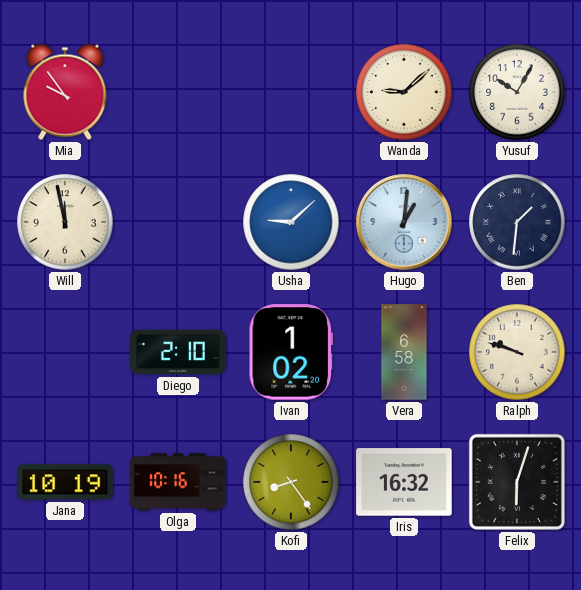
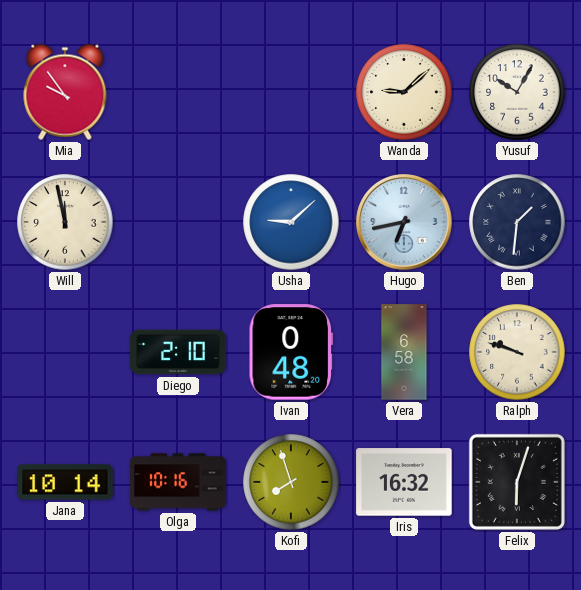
Hugo: 1:01 -> 6:43 (404, 222)
Ivan: 1:02 -> 0:48 (291, 352)
Jana: 10:19 -> 10:14 (65, 482)
Kofi: 8:24 -> 7:57 (291, 482)
